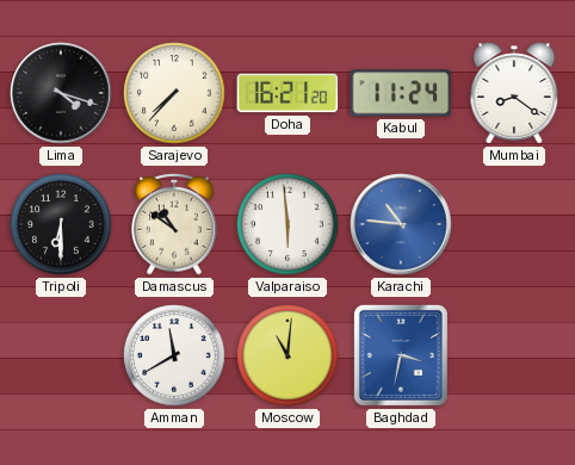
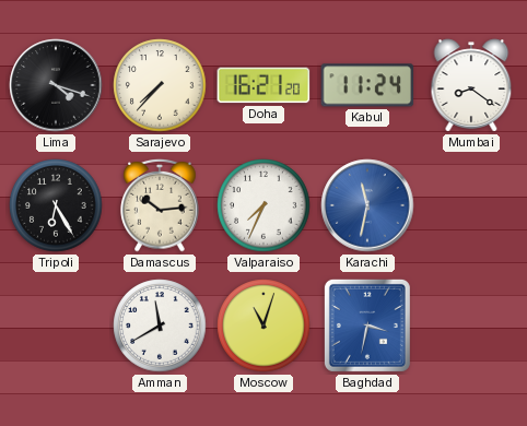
Tripoli: 6:30 -> 6:25 (56, 205)
Damascus: 10:51 -> 10:14 (160, 205)
Valparaiso: 5:59 -> 7:34 (263, 205)
Karachi: 10:46 -> 11:32 (367, 205)
Moscow: 11:01 -> 11:03 (263, 326)
